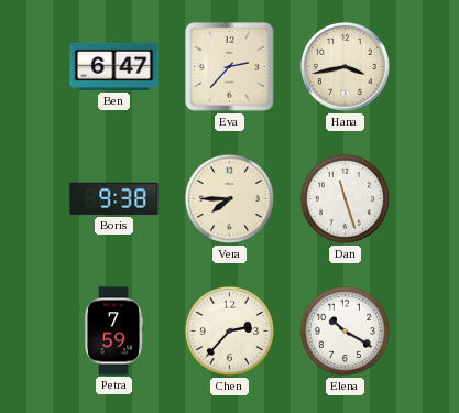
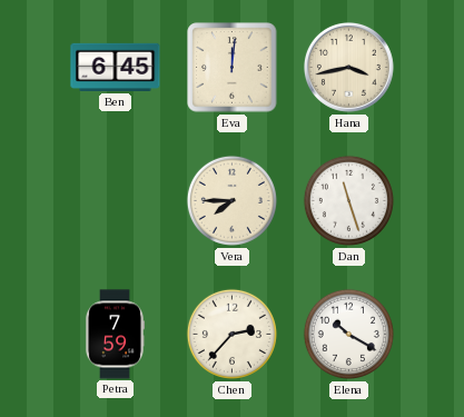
Ben: 6:47 -> 6:45 (116, 67)
Eva: 2:37 -> 12:01 (233, 68)
Boris: 9:38 -> none (114, 198)
